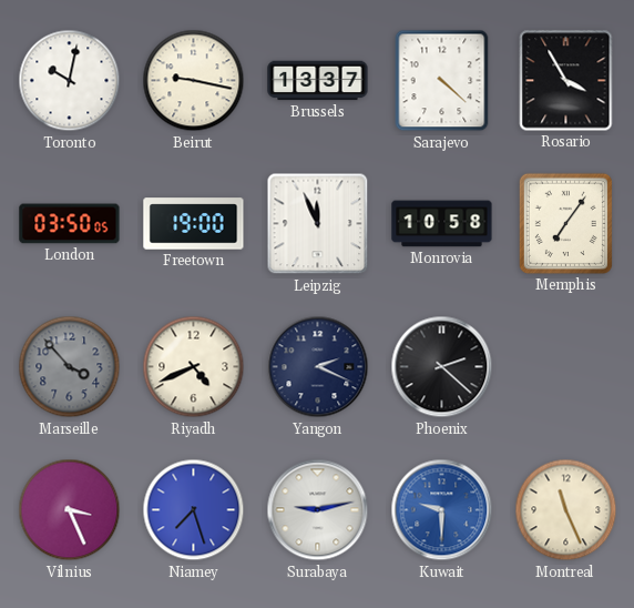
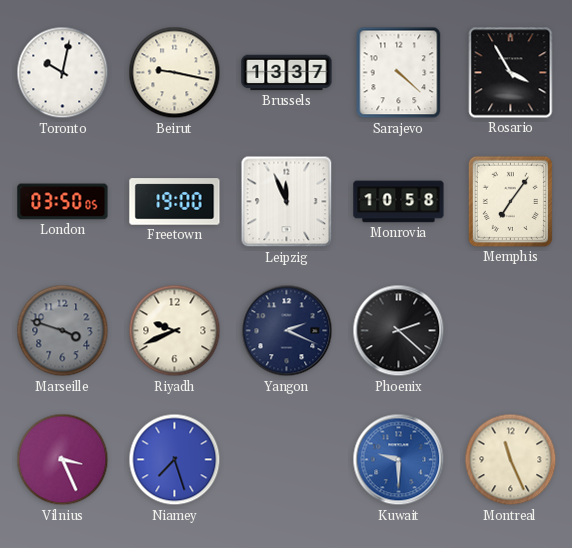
Marseille: 3:53 -> 3:48 (63, 331)
Riyadh: 4:41 -> 9:41 (175, 331)
Surabaya: 9:13 -> none (318, 510)
